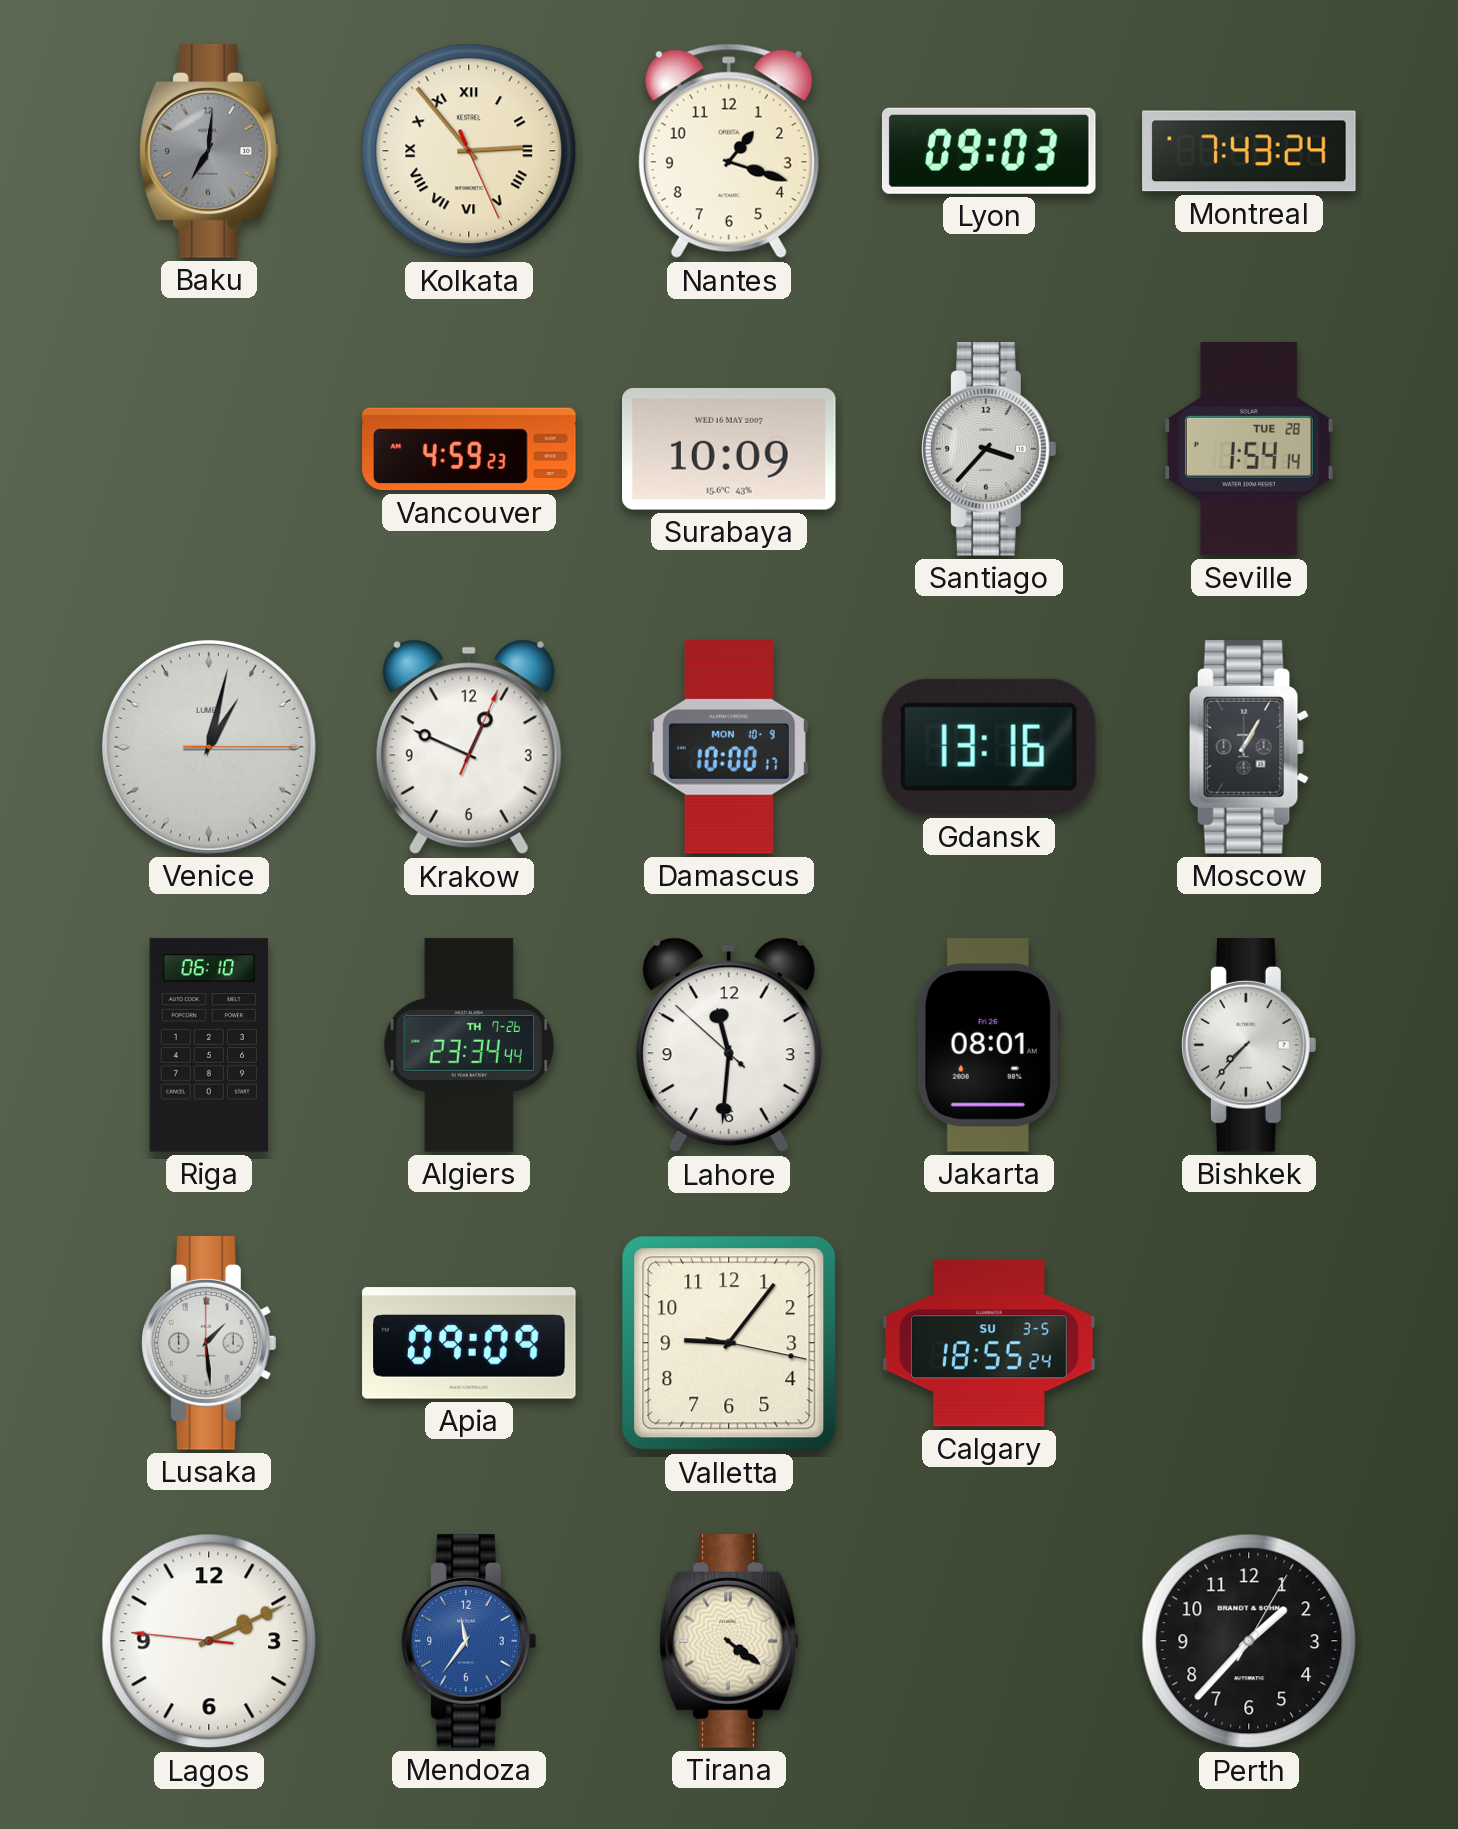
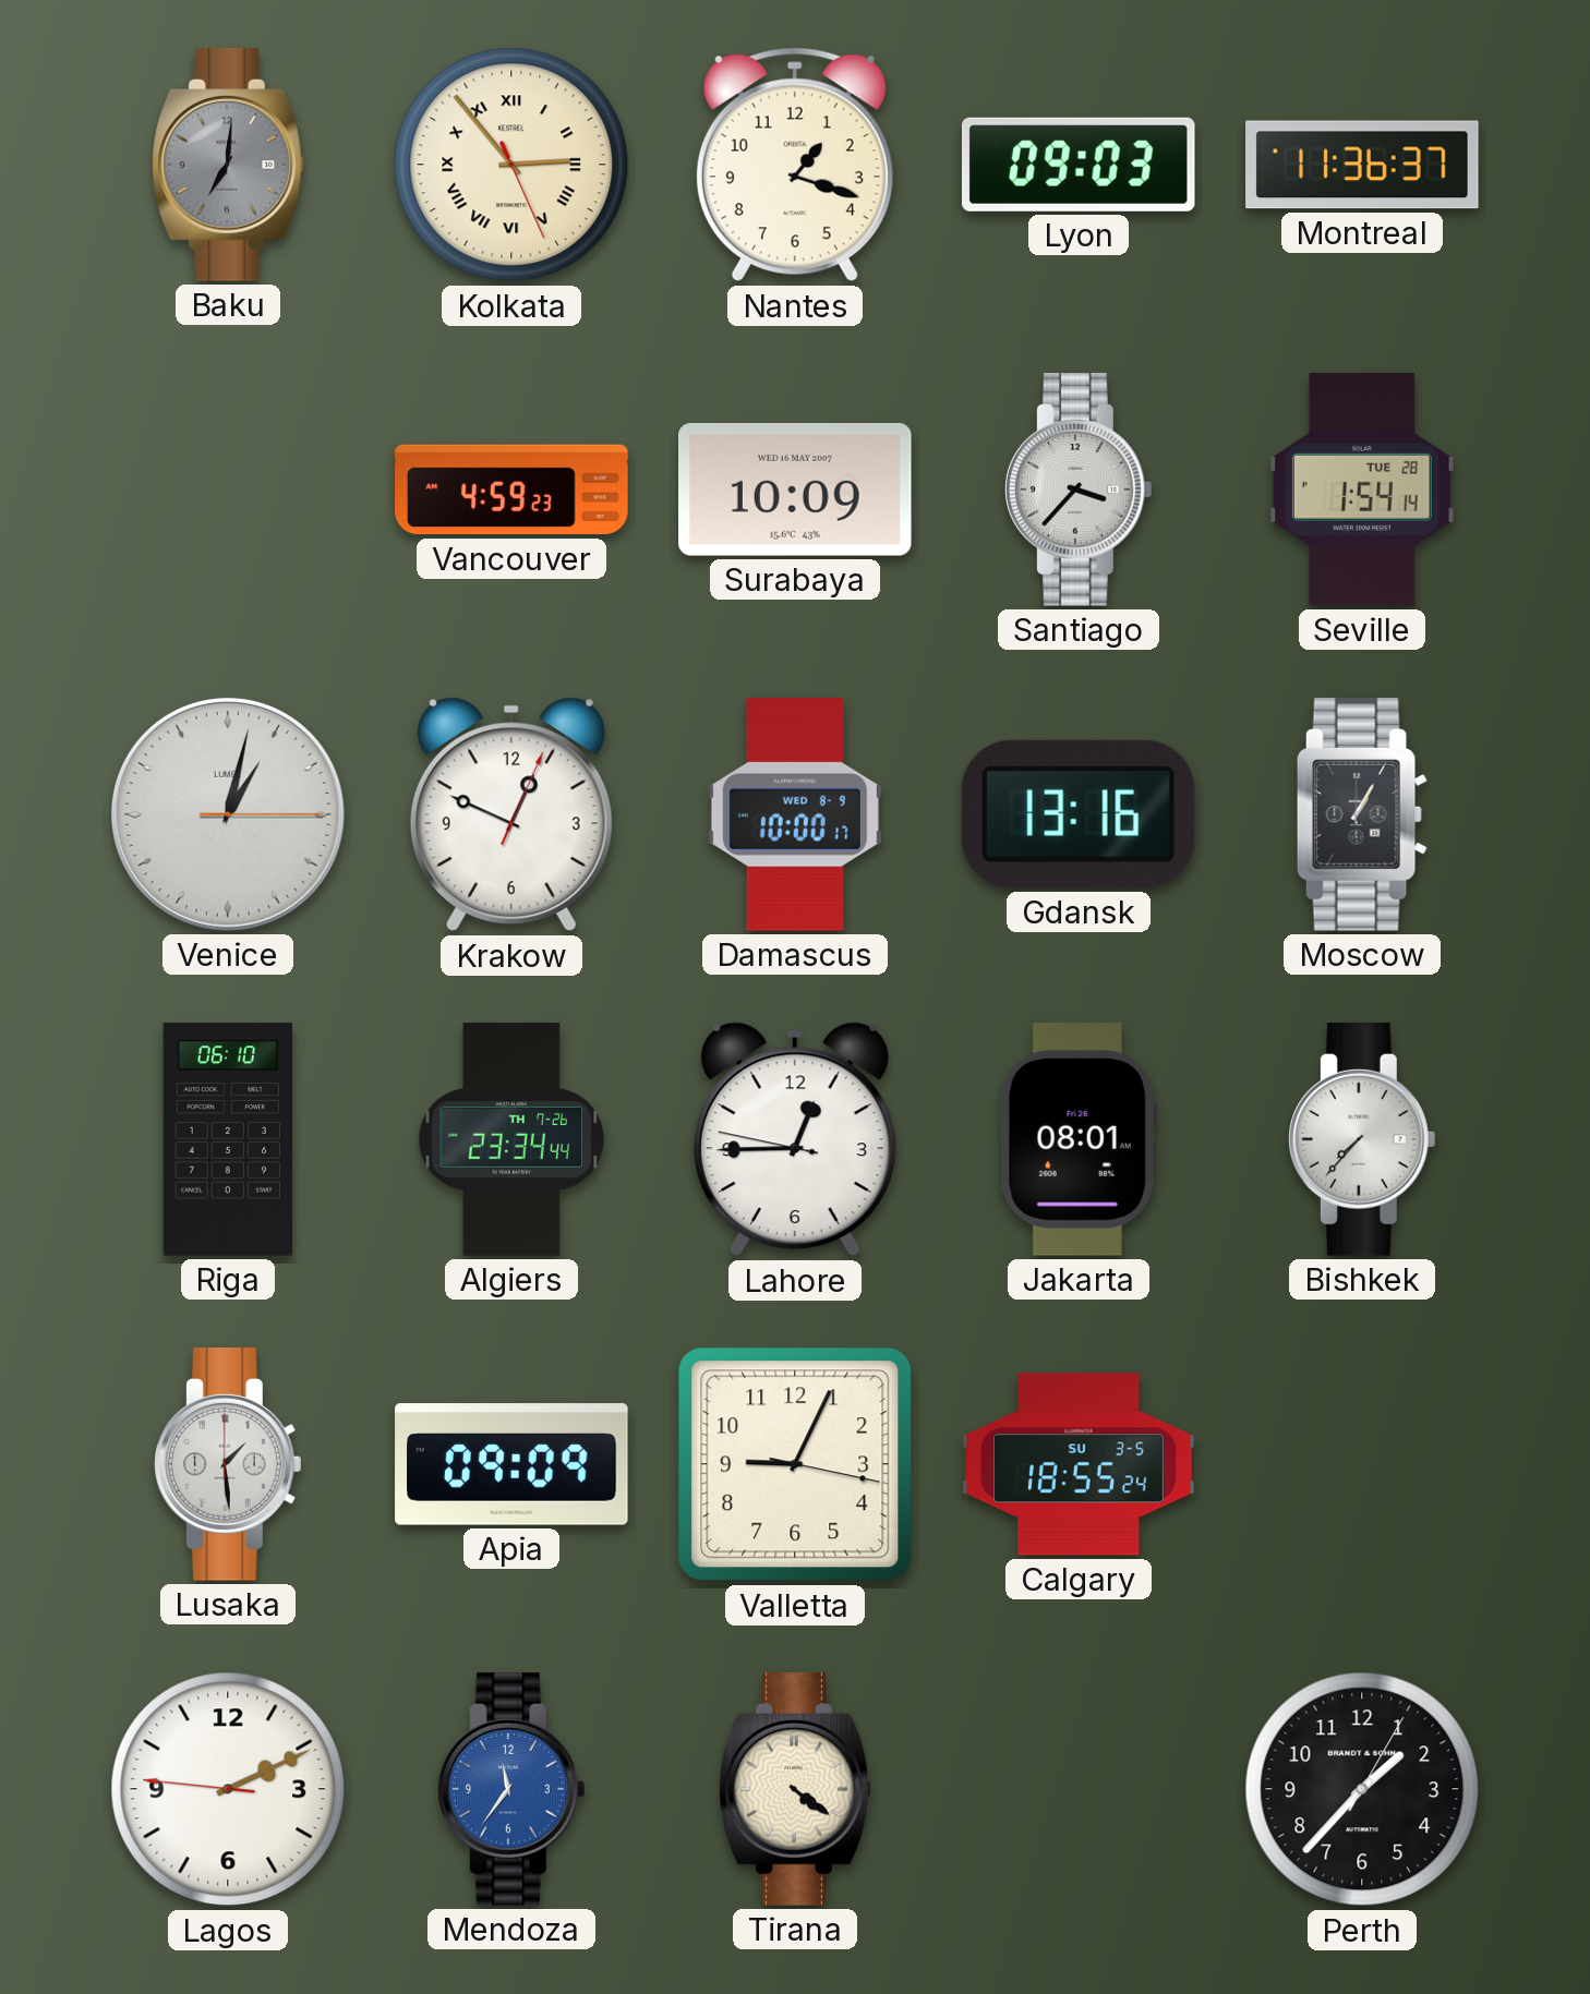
Montreal: 7:43 -> 11:36 (1362, 165)
Damascus date: MON 10-9 -> WED 8-9 (795, 814)
Lahore: 11:30 -> 12:44 (795, 1139)
Valletta: 9:06 -> 9:04 (795, 1464)
